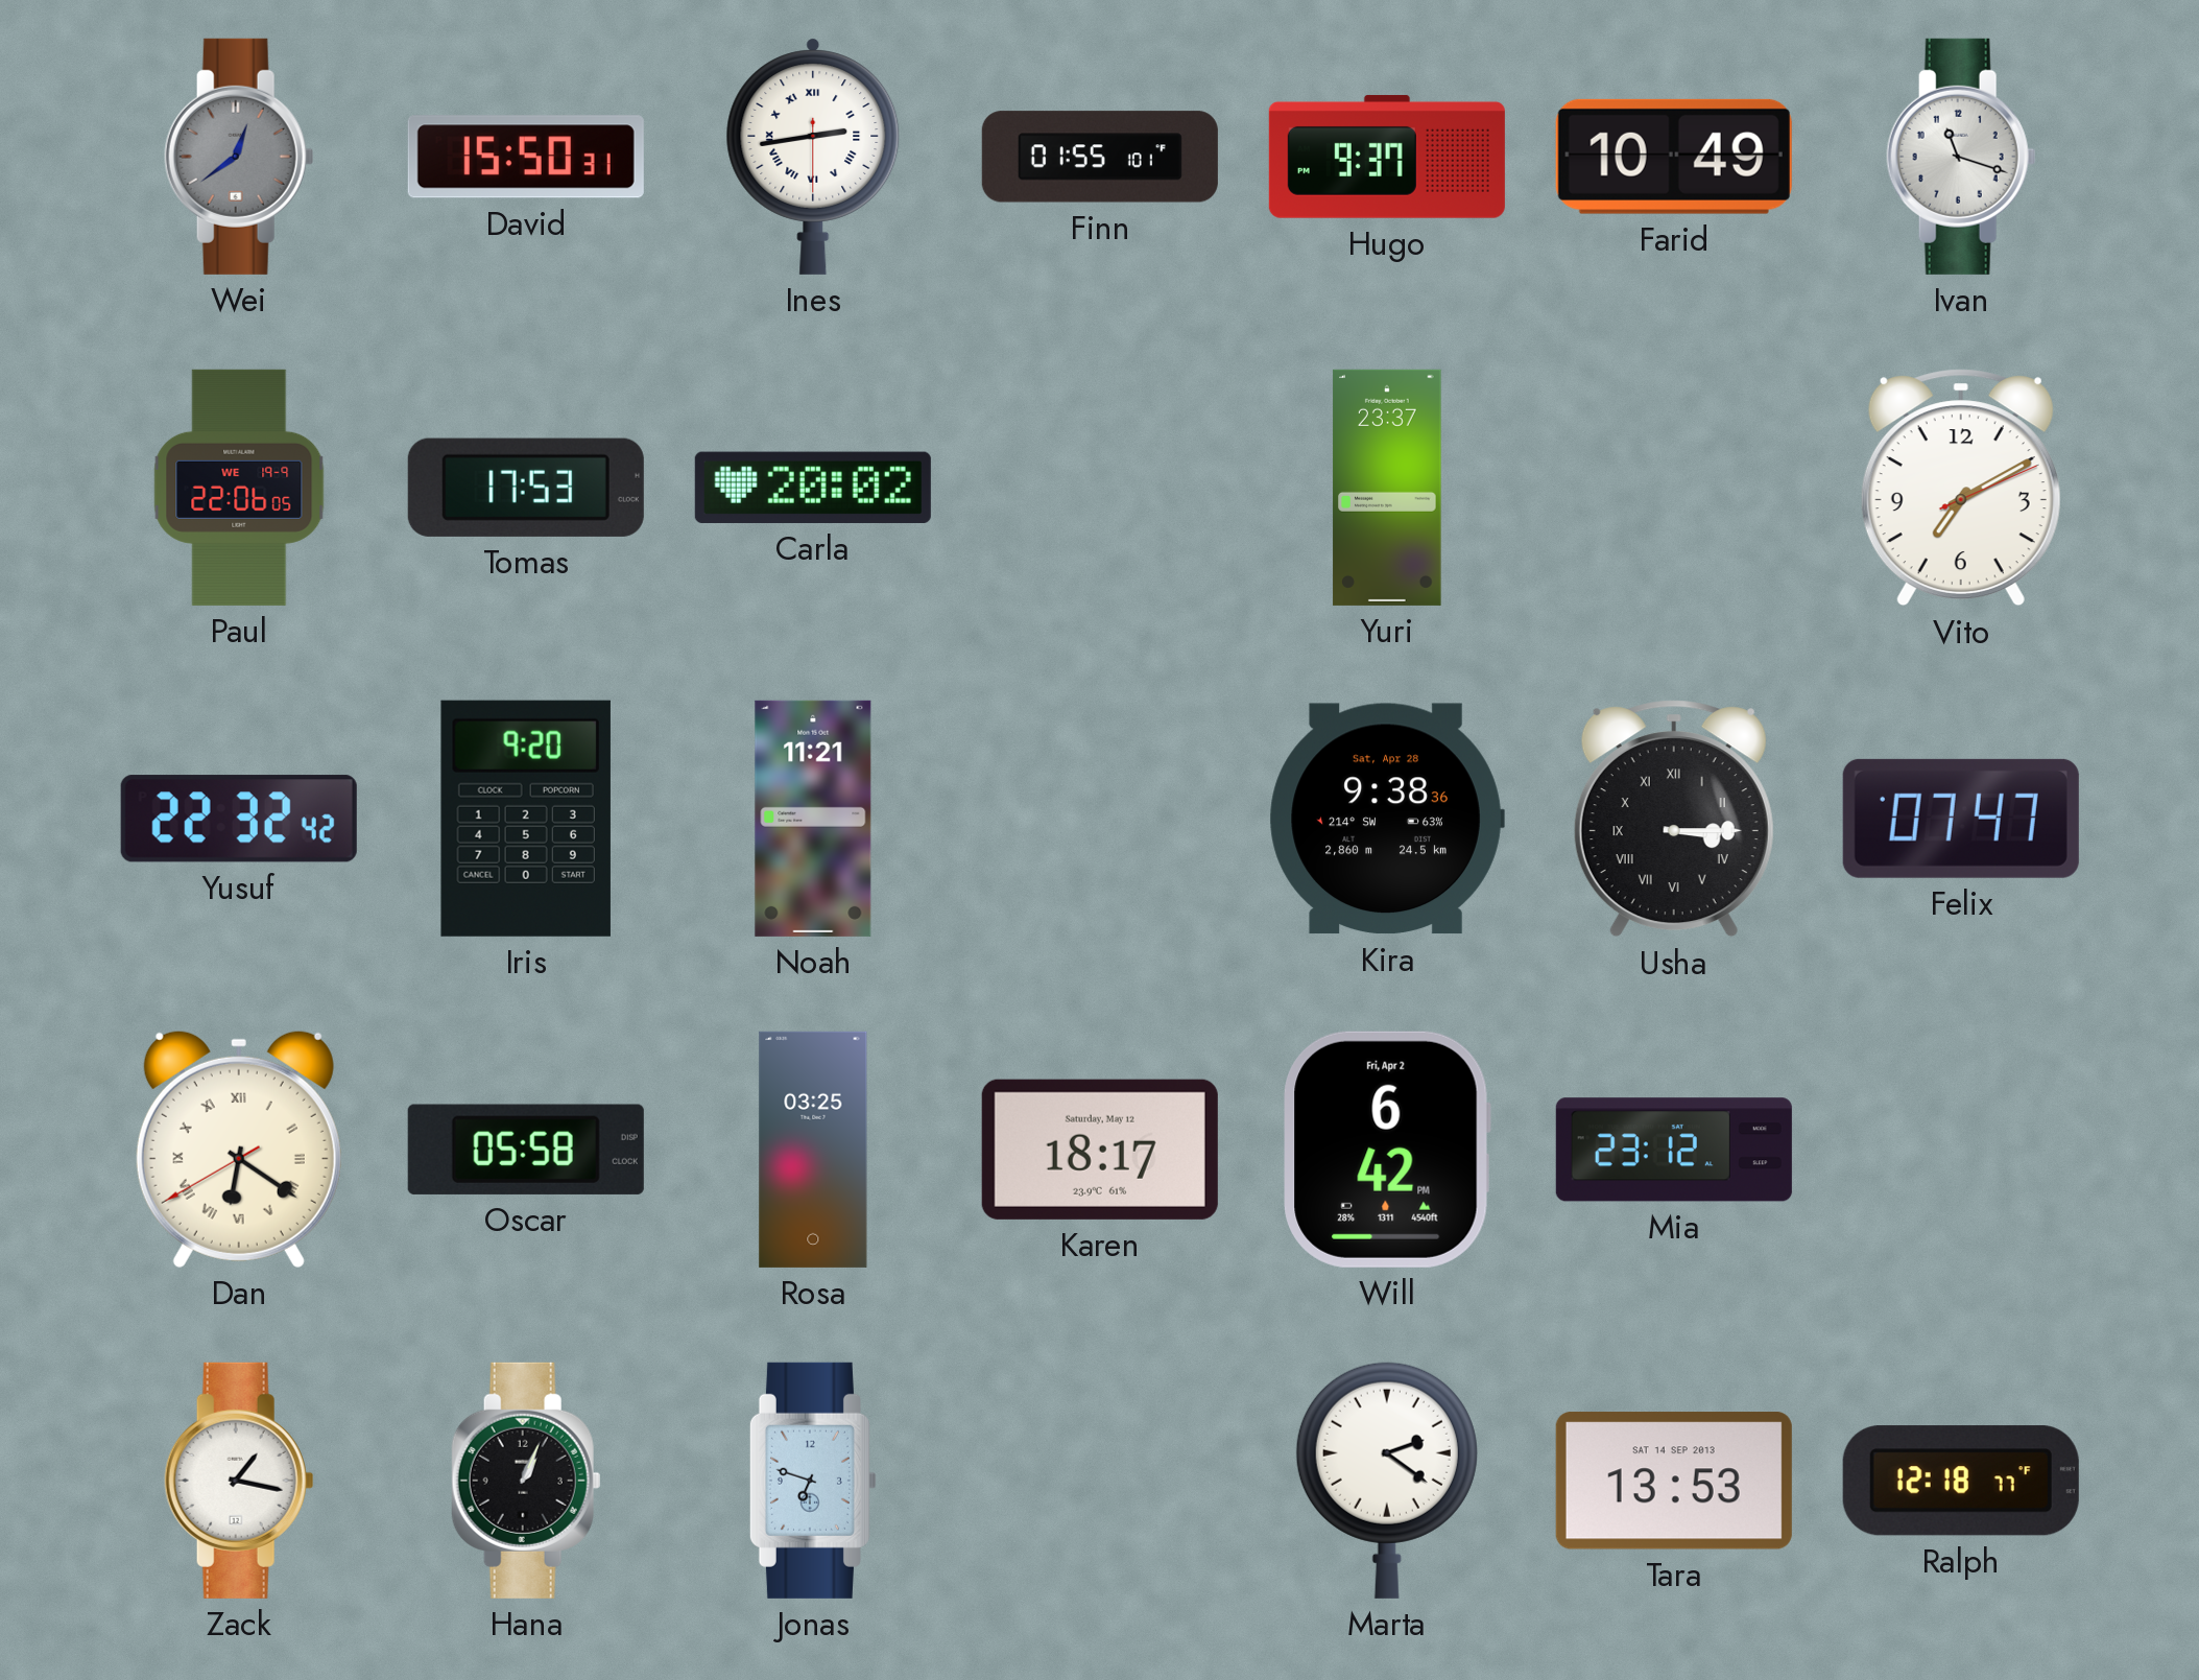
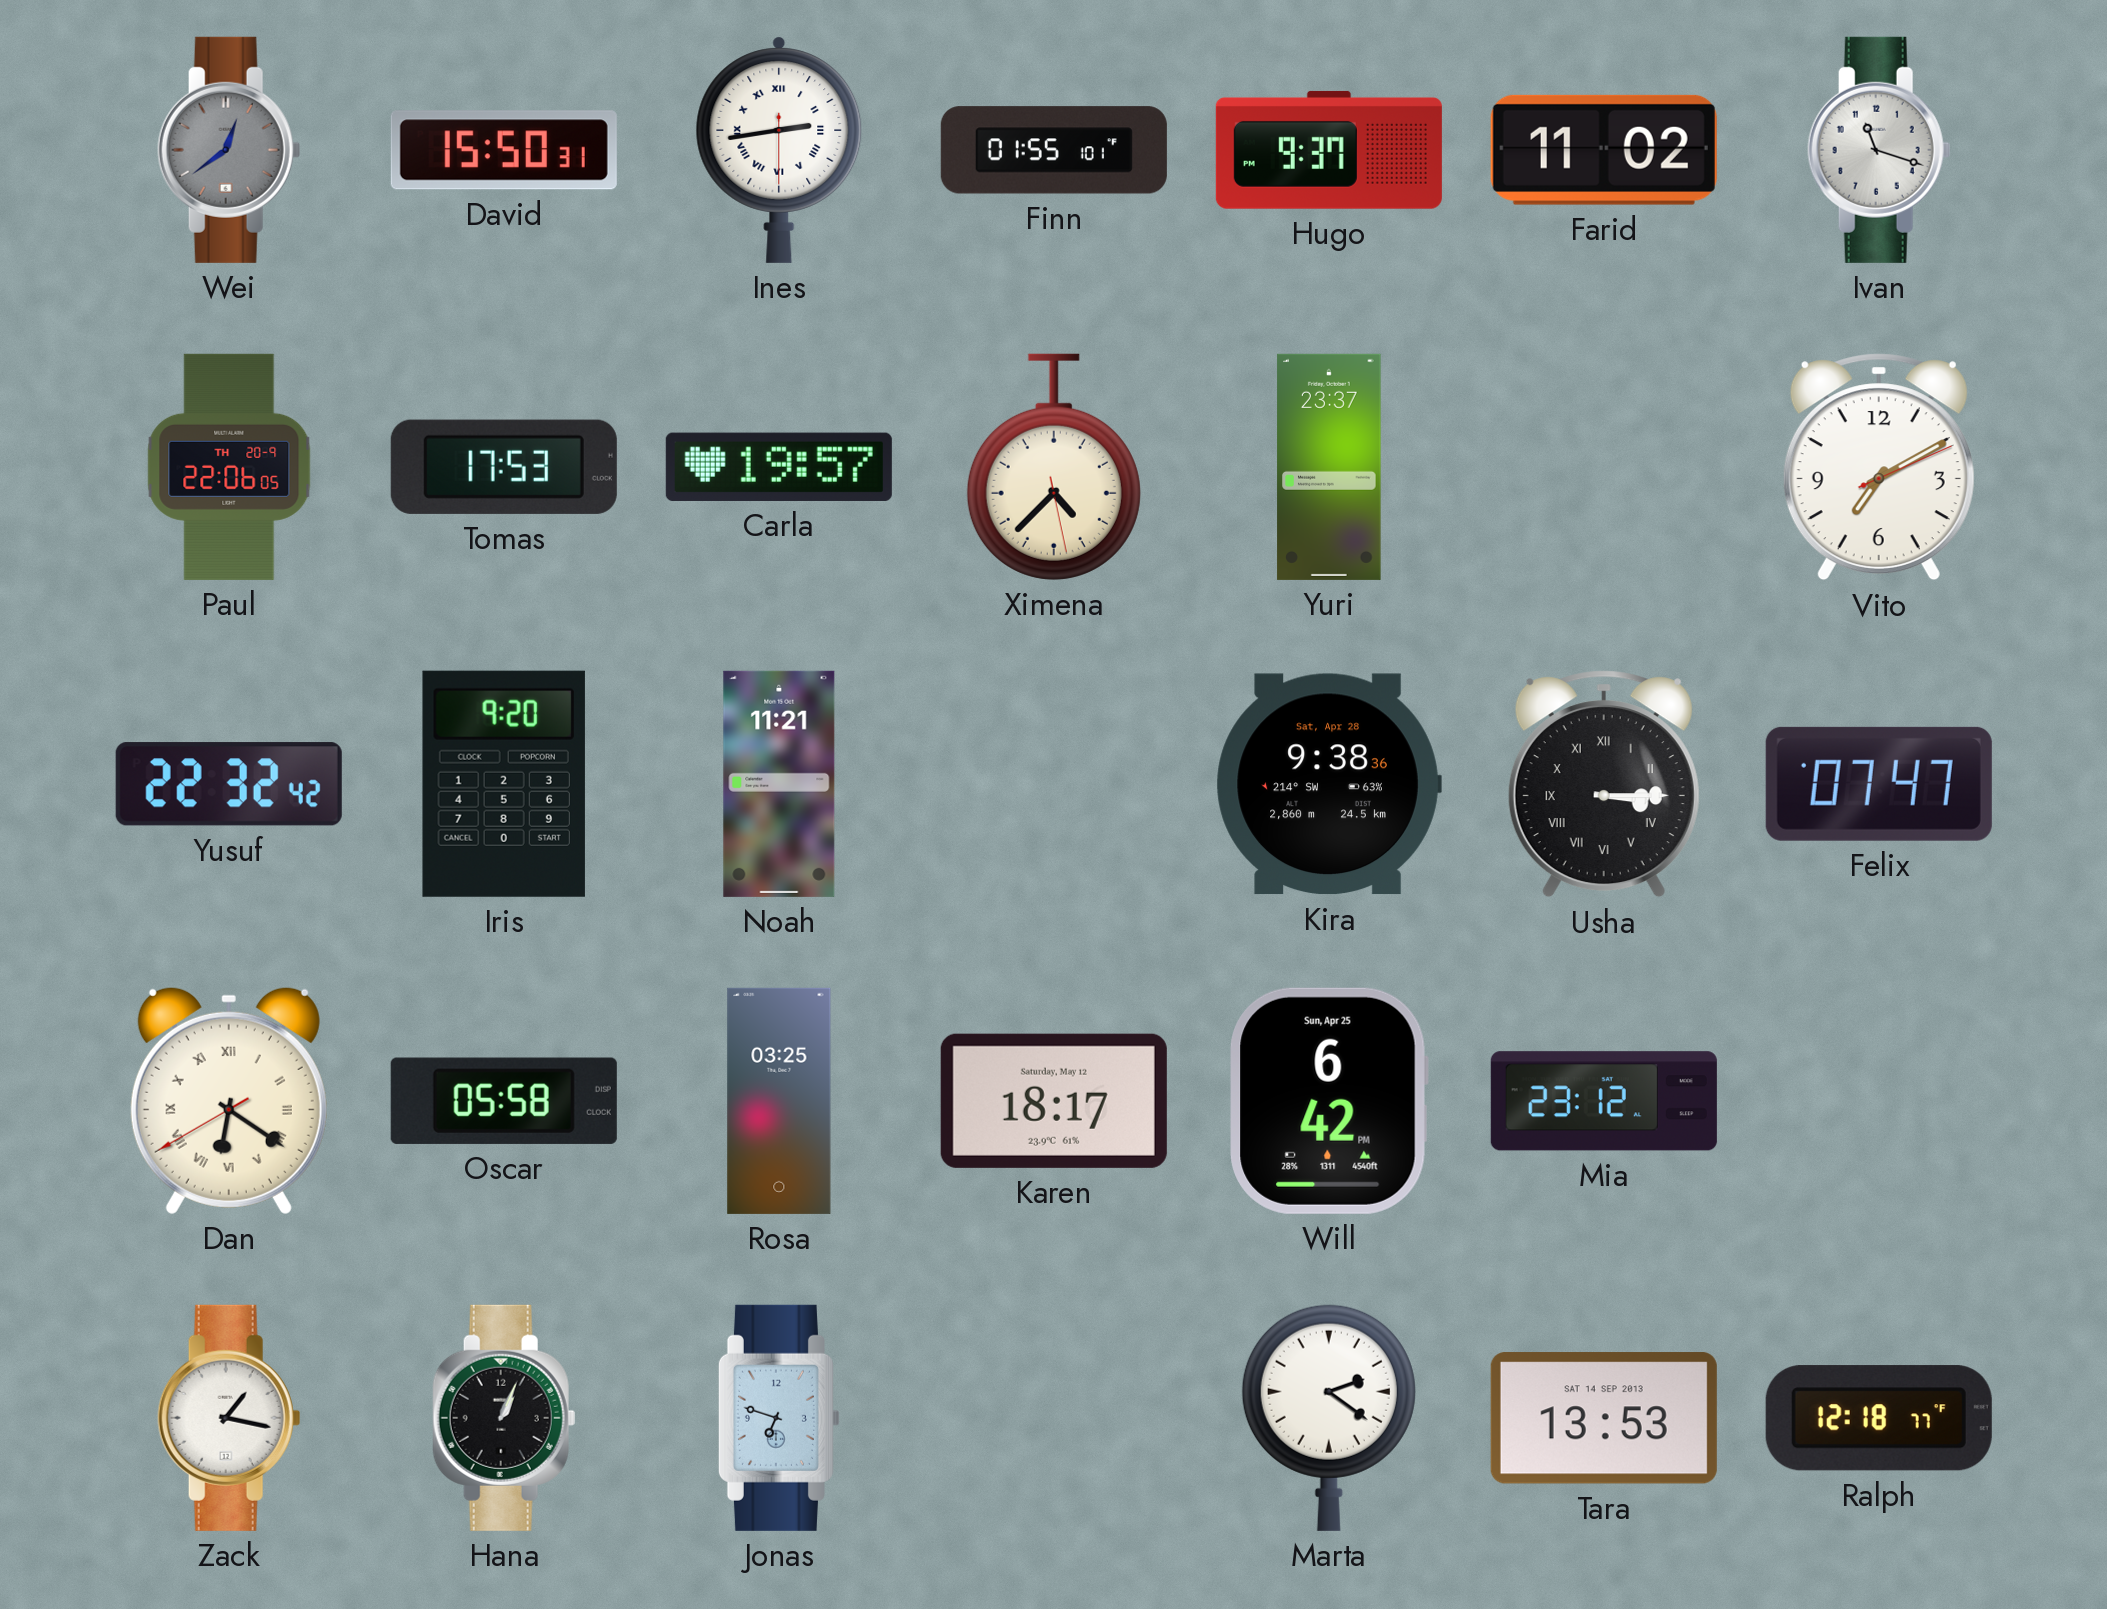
Farid: 10:49 -> 11:02 (1604, 150)
Paul date: WE 19-9 -> TH 20-9 (229, 467)
Carla: 20:02 -> 19:57 (779, 467)
Ximena: none -> 4:37 (1054, 467)
Will date: Fri, Apr 2 -> Sun, Apr 25 (1329, 1101)
